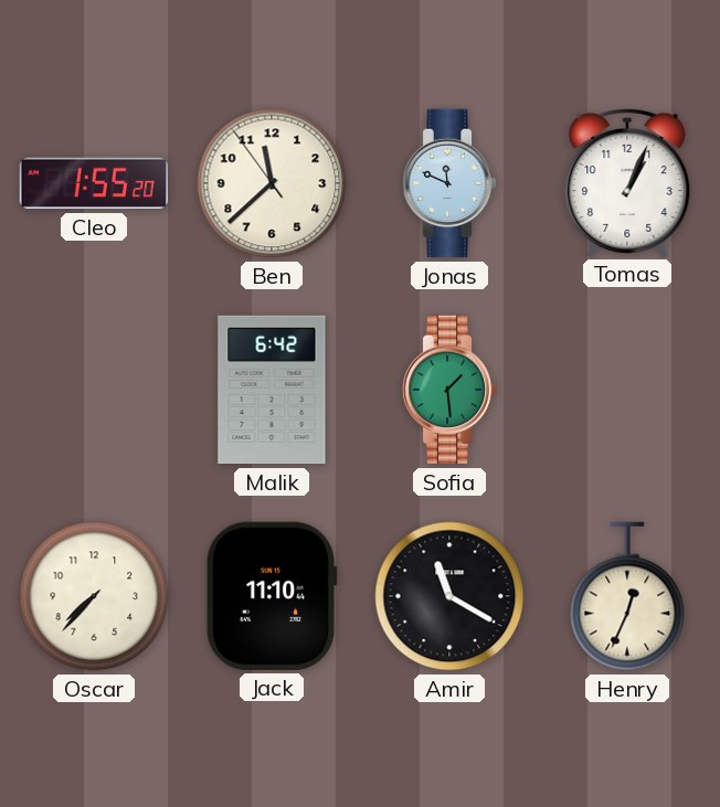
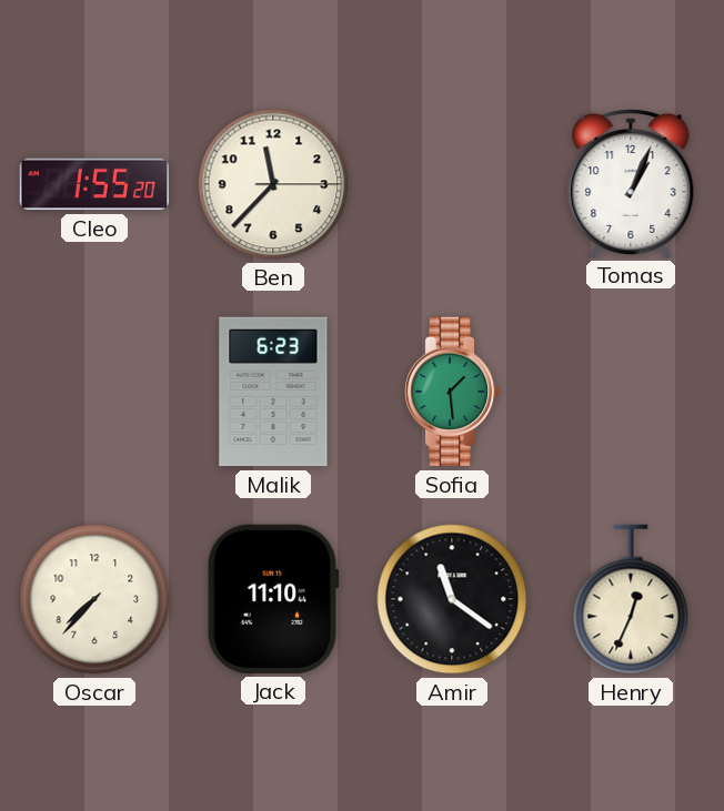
Ben: 11:37:54 -> 11:37:15 (273, 184)
Jonas: 11:49 -> none (449, 183)
Malik: 6:42 -> 6:23 (273, 392)
Amir: 11:20 -> 11:21 (452, 599)
